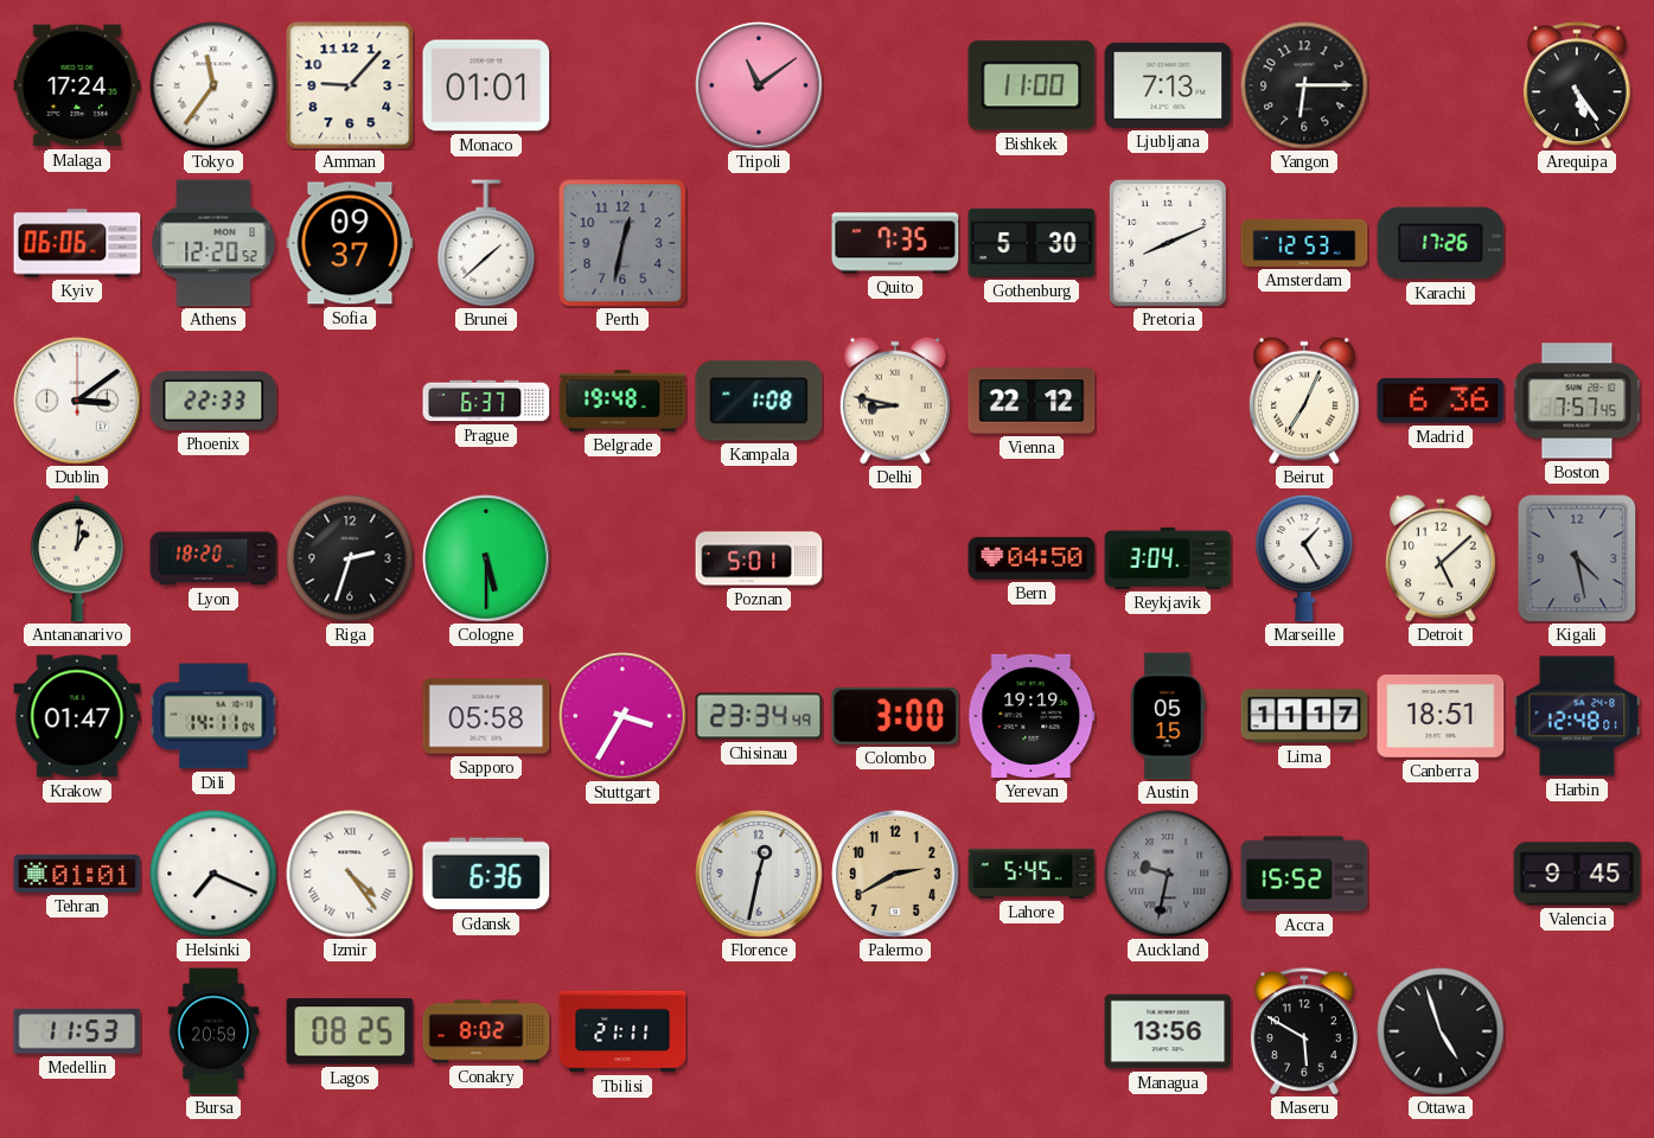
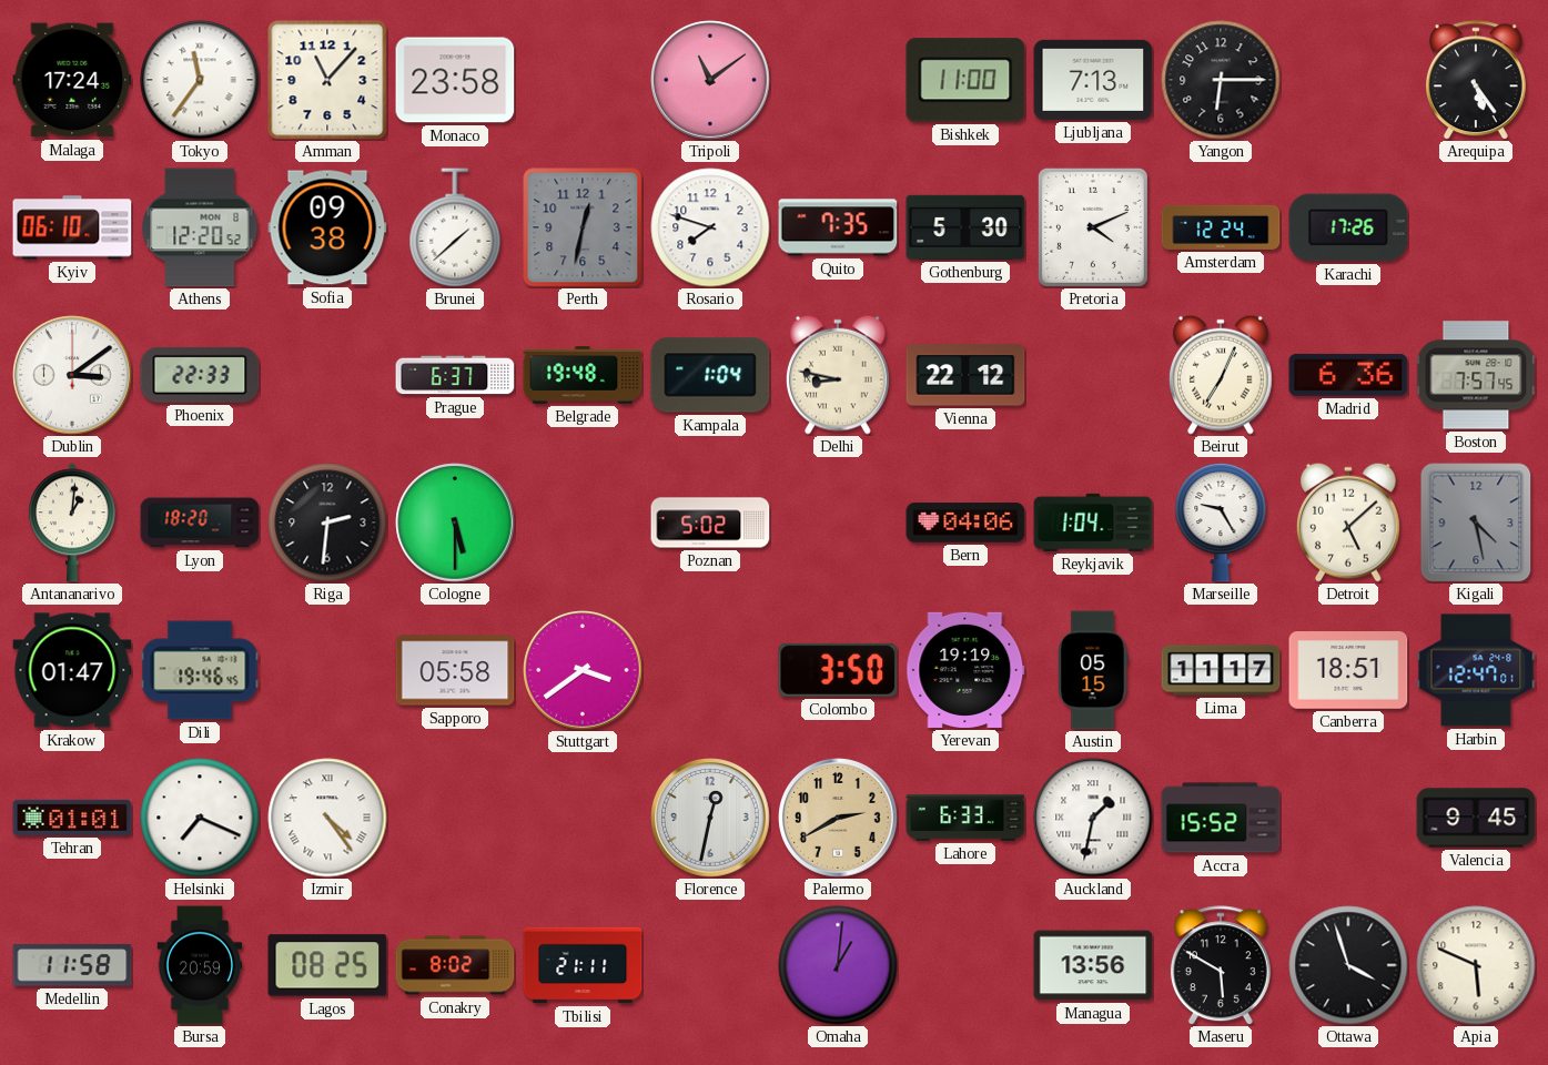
Amman: 9:07 -> 11:07 (327, 80)
Monaco: 01:01 -> 23:58 (455, 80)
Kyiv: 06:06 -> 06:10 (72, 227)
Sofia: 09:37 -> 09:38 (327, 227)
Rosario: none -> 7:48 (710, 227)
Pretoria: 8:11 -> 4:11 (1093, 227)
Amsterdam: 12:53 -> 12:24 (1221, 227)
Kampala: 1:08 -> 1:04 (710, 375)
Riga: 2:33 -> 2:31 (327, 523)
Poznan: 5:01 -> 5:02 (710, 523)
Bern: 04:50 -> 04:06 (965, 523)
Reykjavik: 3:04 -> 1:04 (1093, 523)
Marseille: 1:25 -> 9:25 (1221, 523)
Dili: 14:11 -> 19:46 (200, 670)
Stuttgart: 3:35 -> 3:39 (583, 670)
Chisinau: 23:34 -> none (759, 716)
Colombo: 3:00 -> 3:50 (838, 670)
Harbin: 12:48 -> 12:47 (1476, 670)
Gdansk: 6:36 -> none (486, 874)
Lahore: 5:45 -> 6:33 (965, 819)
Auckland: 9:32 -> 1:32 (1093, 818)
Auckland dial: grey -> white (1093, 818)
Medellin: 11:53 -> 11:58 (72, 965)
Omaha: none -> 1:01 (838, 965)
Ottawa: 4:57 -> 3:57 (1348, 965)
Apia: none -> 5:49 (1476, 965)
